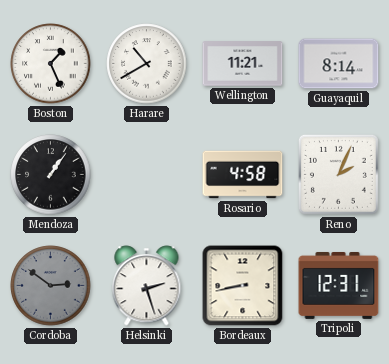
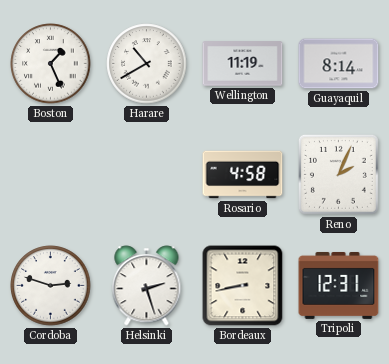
Wellington: 11:21 -> 11:19 (243, 64)
Mendoza: 1:06 -> none (51, 175)
Cordoba: 2:51 -> 2:48 (51, 286)
Cordoba dial: grey -> white (51, 286)
